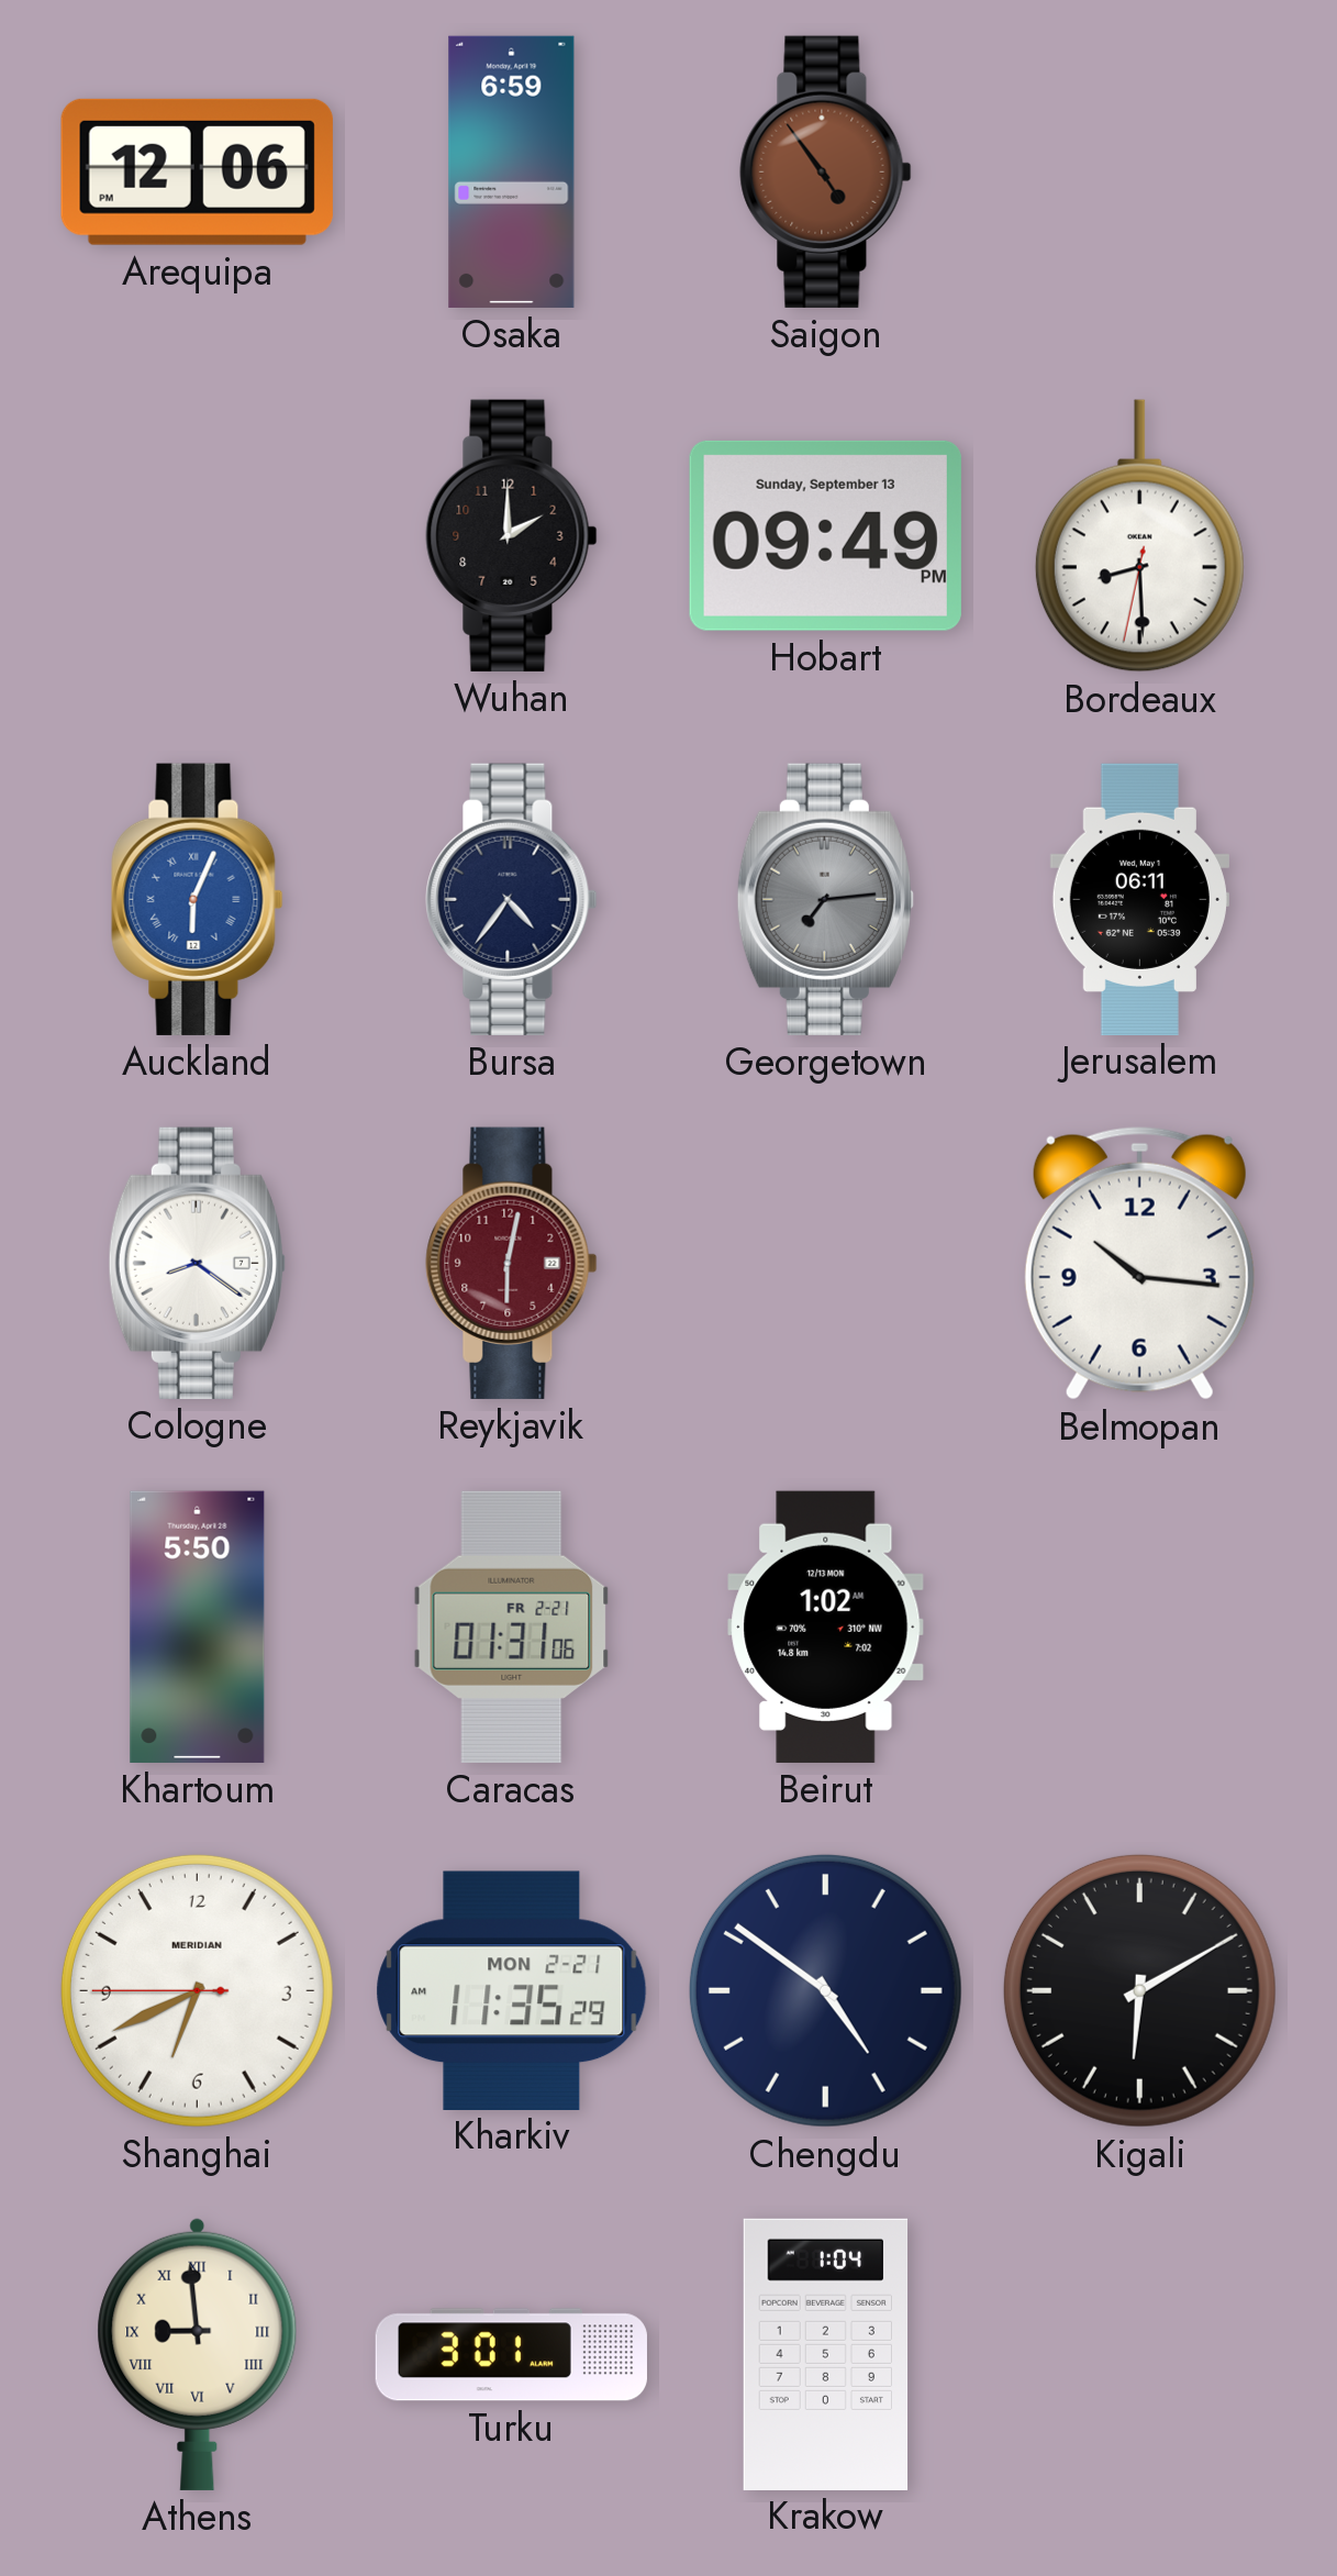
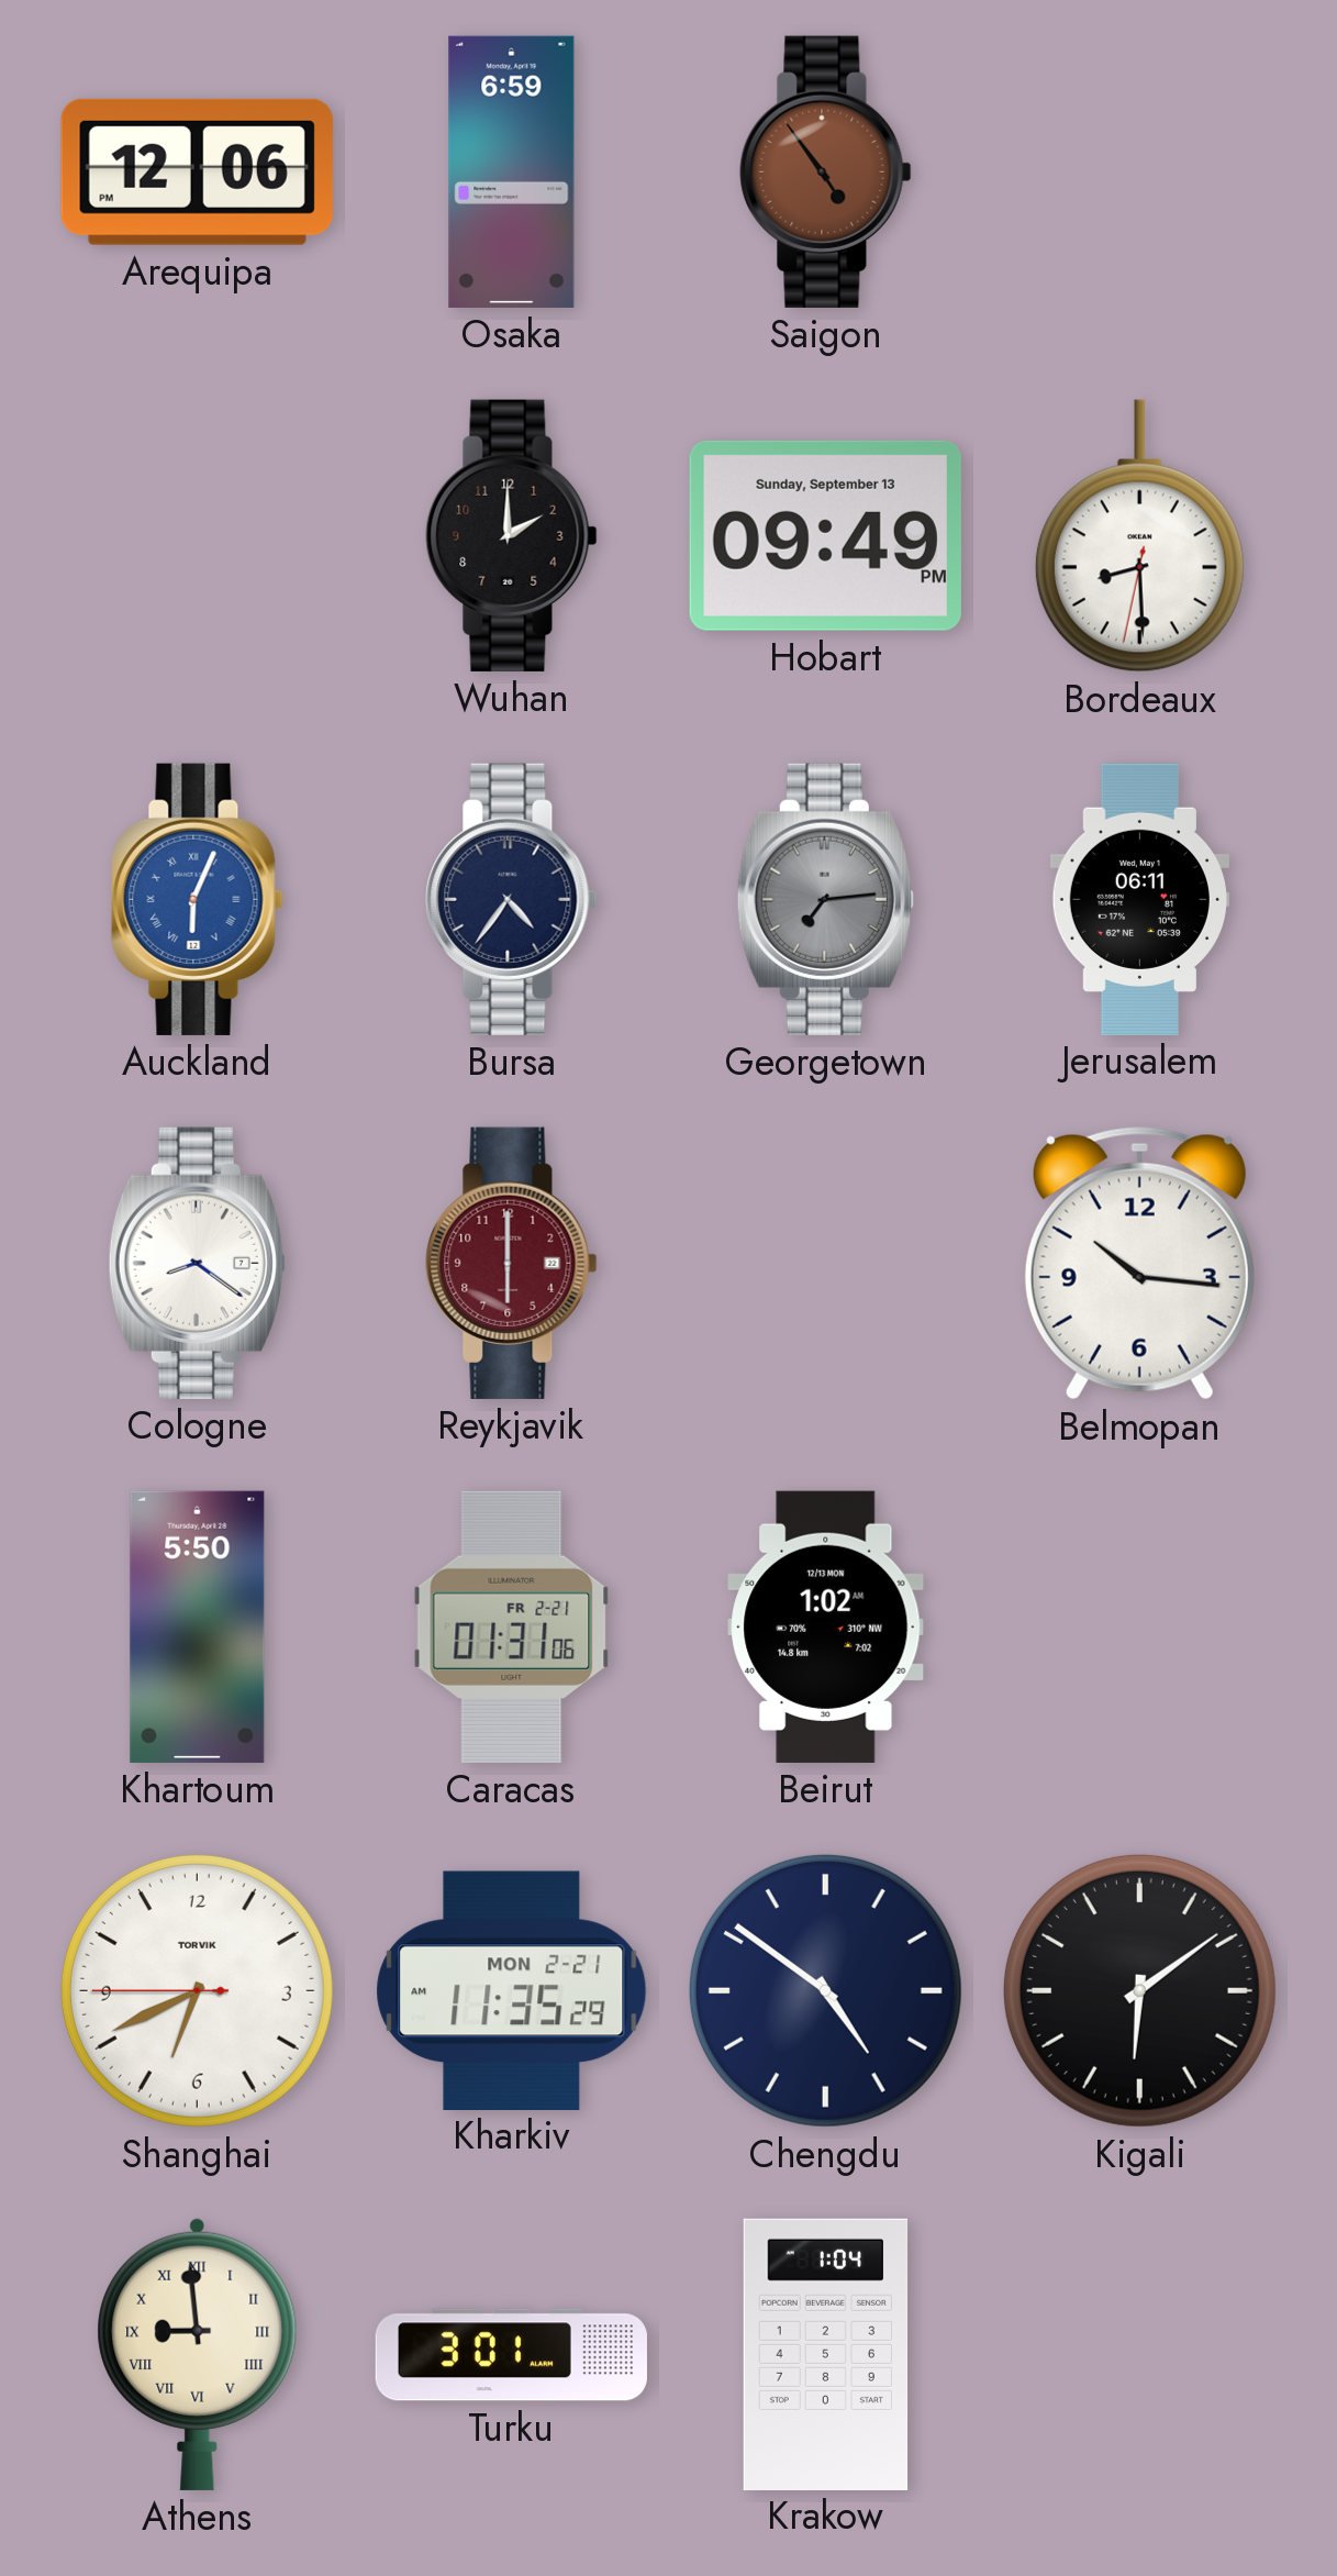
Reykjavik: 6:02 -> 6:00 (512, 1263)
Shanghai brand: MERIDIAN -> TORVIK (197, 1990)
Kigali: 6:10 -> 6:09 (1139, 1990)
